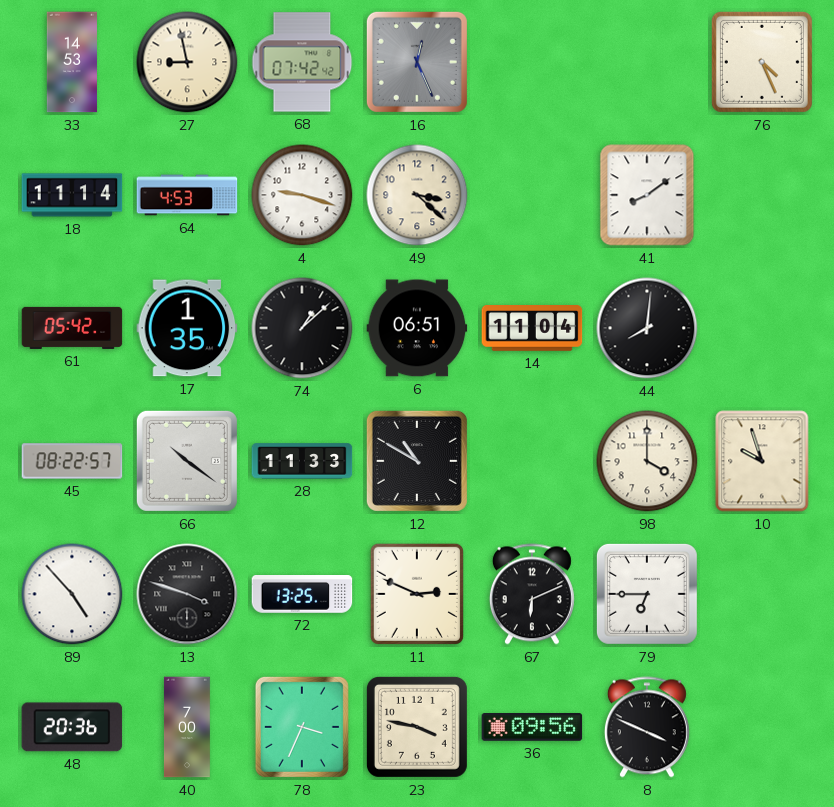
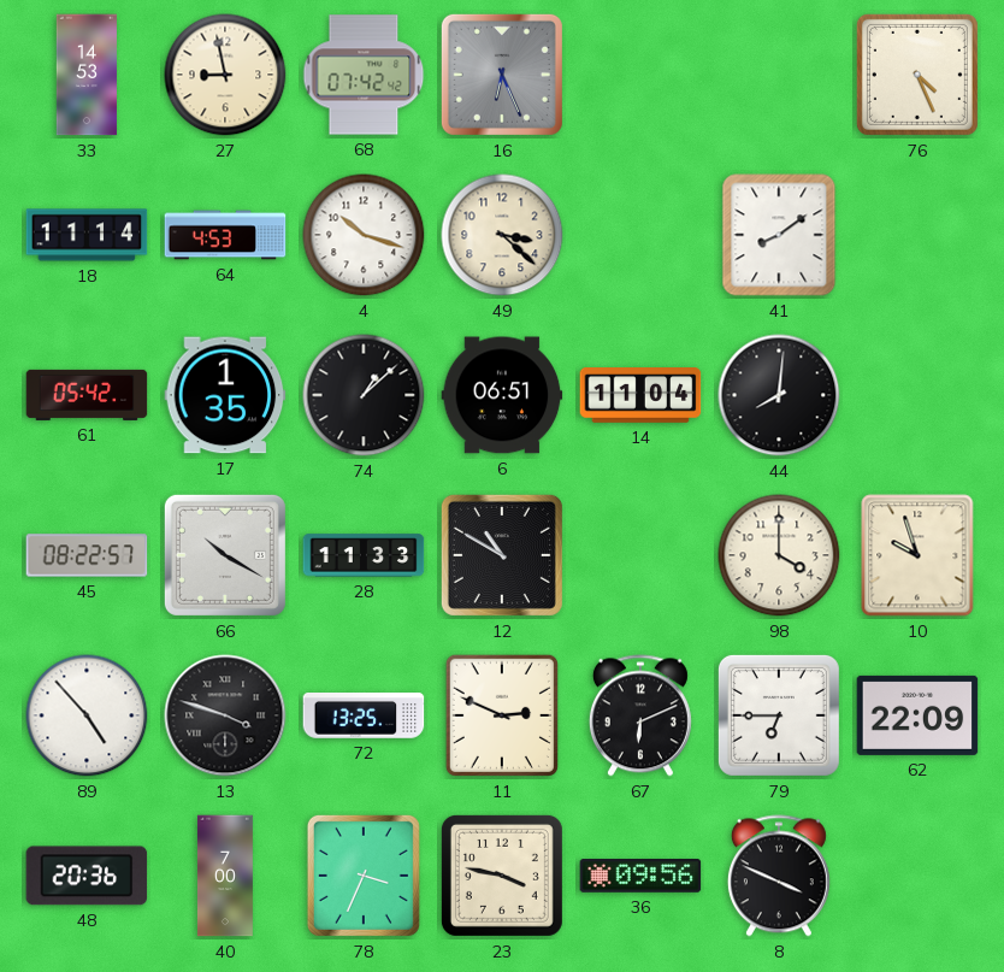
16: 12:26 -> 6:26 (502, 75)
4: 9:18 -> 10:18 (364, 235)
66: 10:21 -> 10:20 (225, 555)
62: none -> 22:09 (917, 715)
